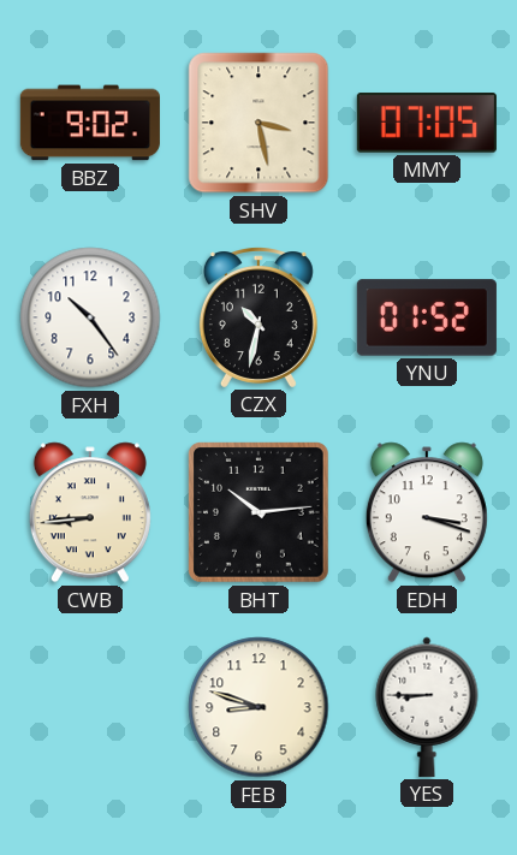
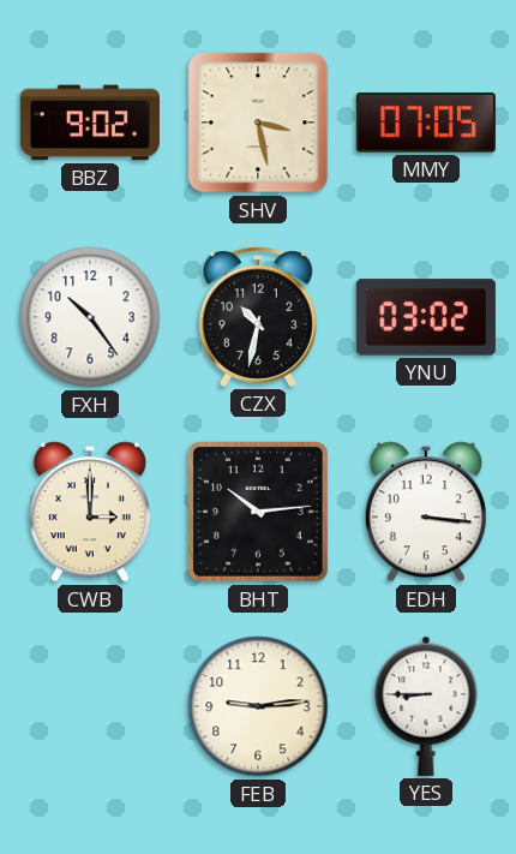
YNU: 01:52 -> 03:02 (426, 317)
CWB: 8:44 -> 3:00 (90, 512)
EDH: 3:18 -> 3:16 (426, 512)
FEB: 8:48 -> 9:14 (258, 706)
